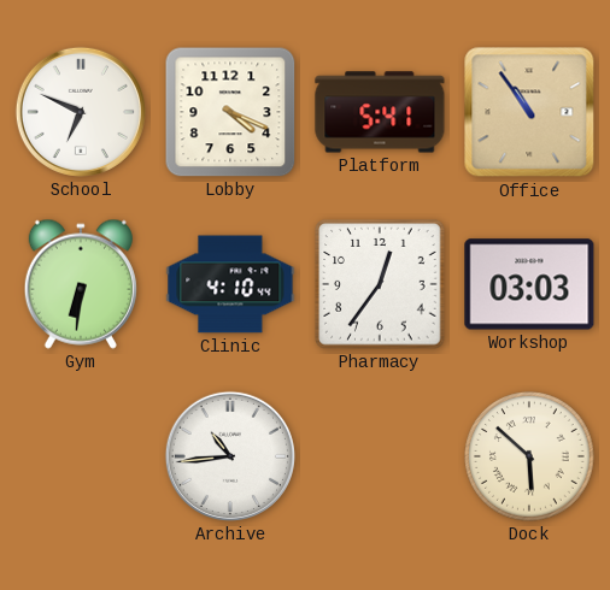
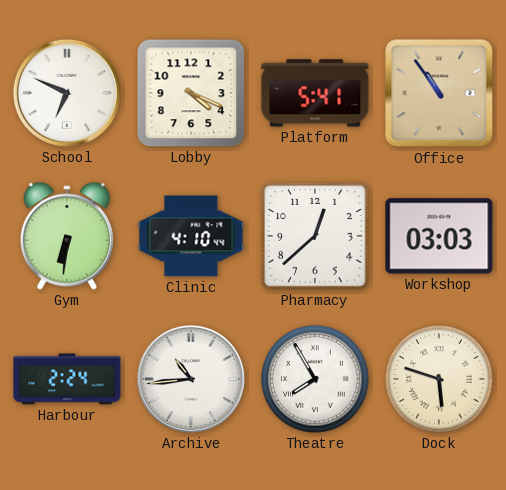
Pharmacy: 12:36 -> 12:38 (315, 236)
Harbour: none -> 2:24 (67, 379)
Theatre: none -> 7:55 (316, 380)
Dock: 5:52 -> 5:48 (440, 380)
